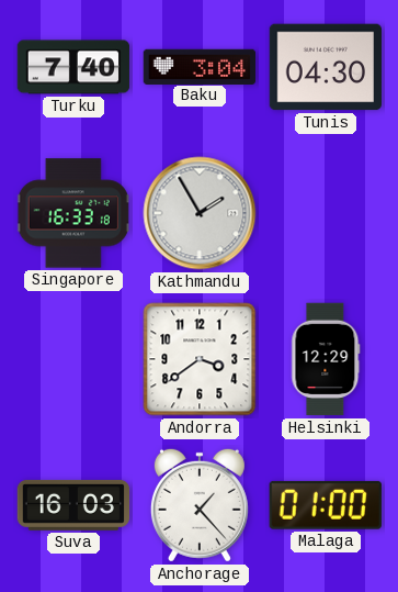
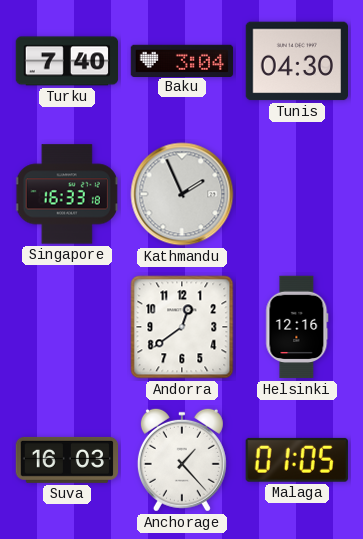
Kathmandu: 1:55 -> 1:56 (182, 194)
Andorra: 3:39 -> 12:39 (182, 327)
Helsinki: 12:29 -> 12:16 (297, 327)
Malaga: 01:00 -> 01:05 (297, 460)
